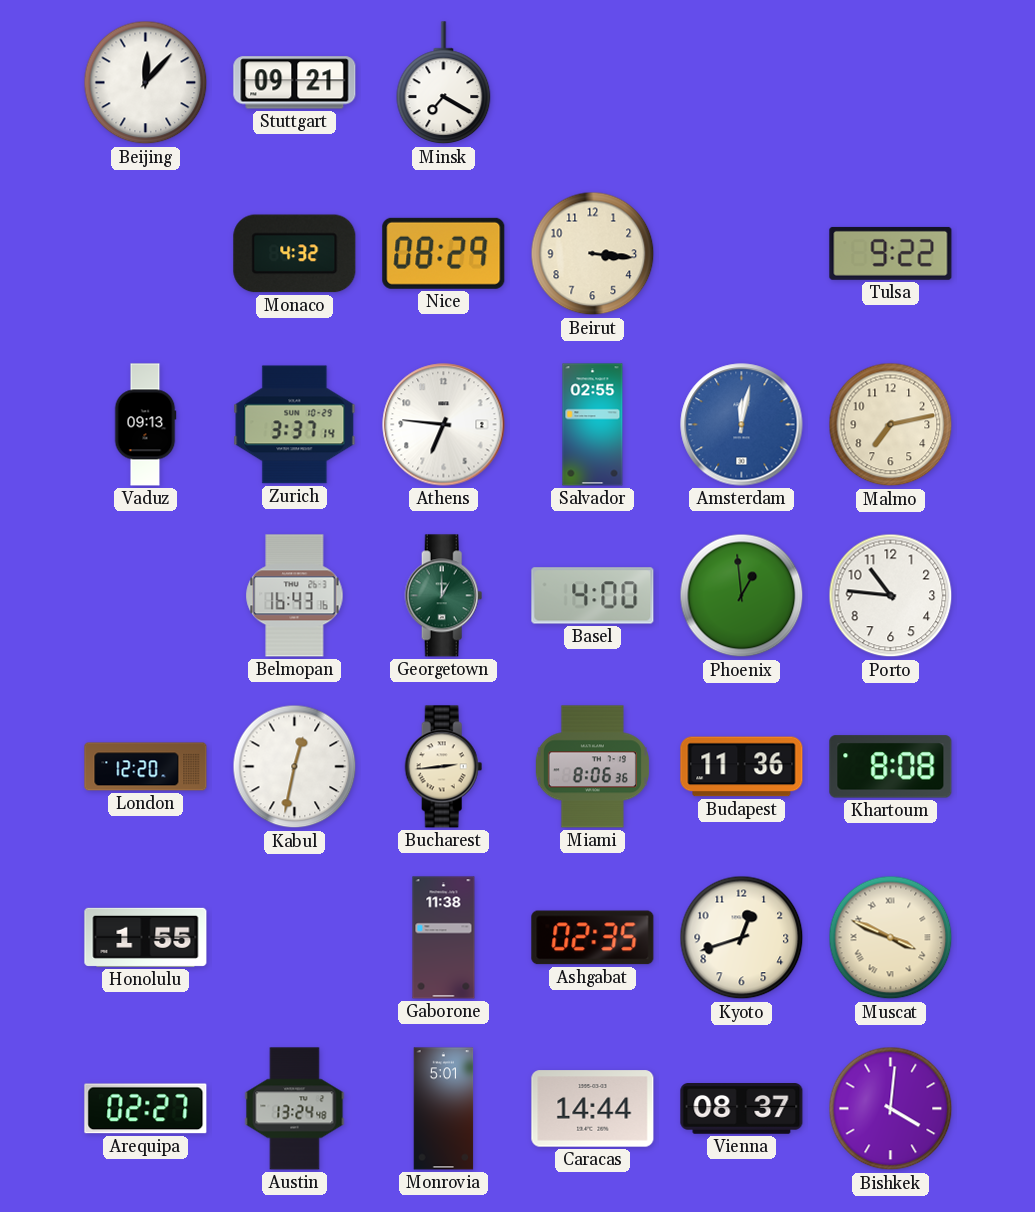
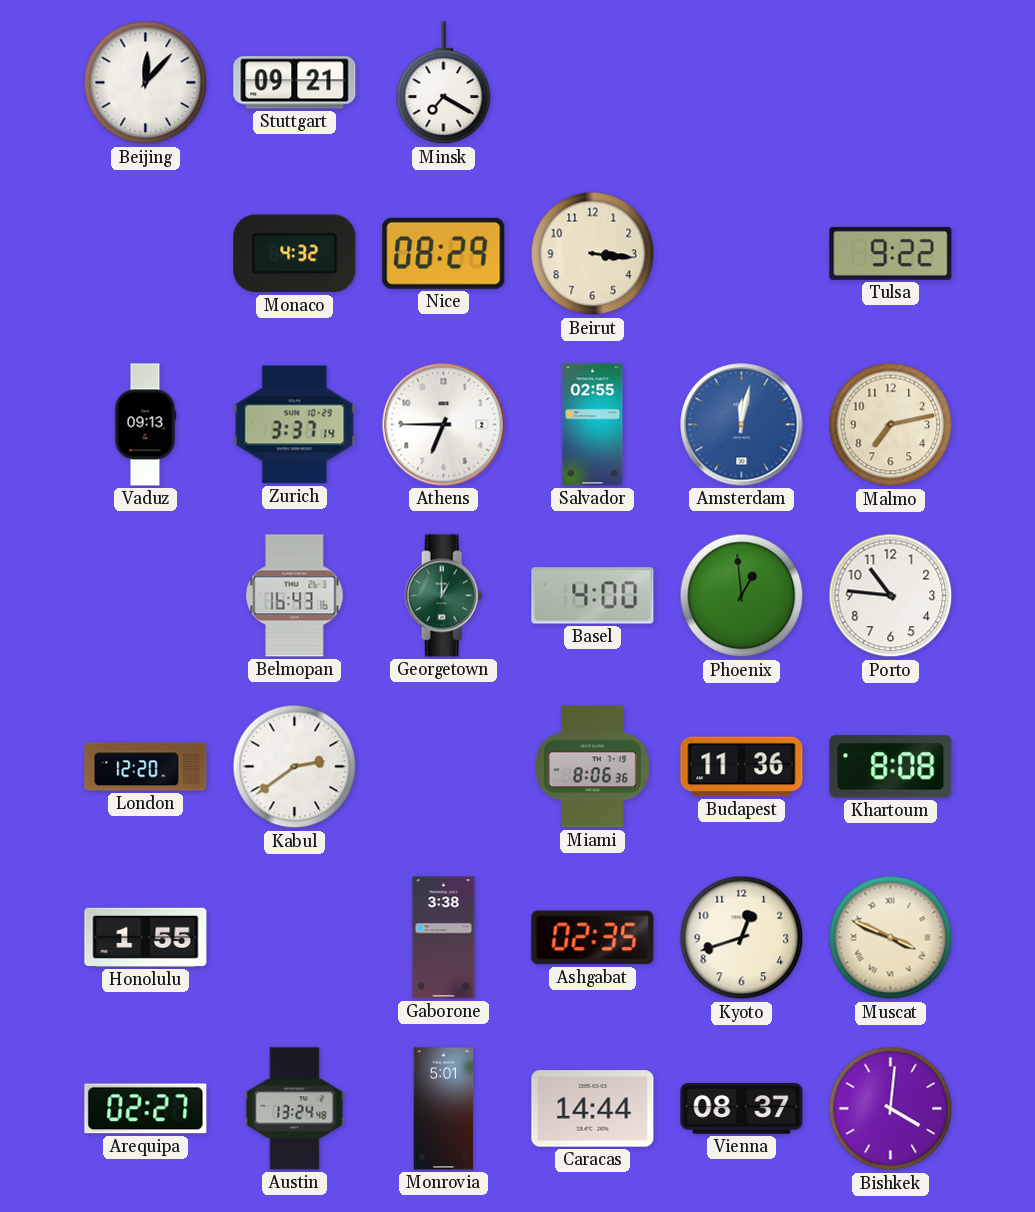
Athens: 6:46 -> 6:45 (444, 425)
Kabul: 12:32 -> 2:39 (295, 767)
Bucharest: 2:44 -> none (444, 767)
Gaborone: 11:38 -> 3:38 (444, 938)
